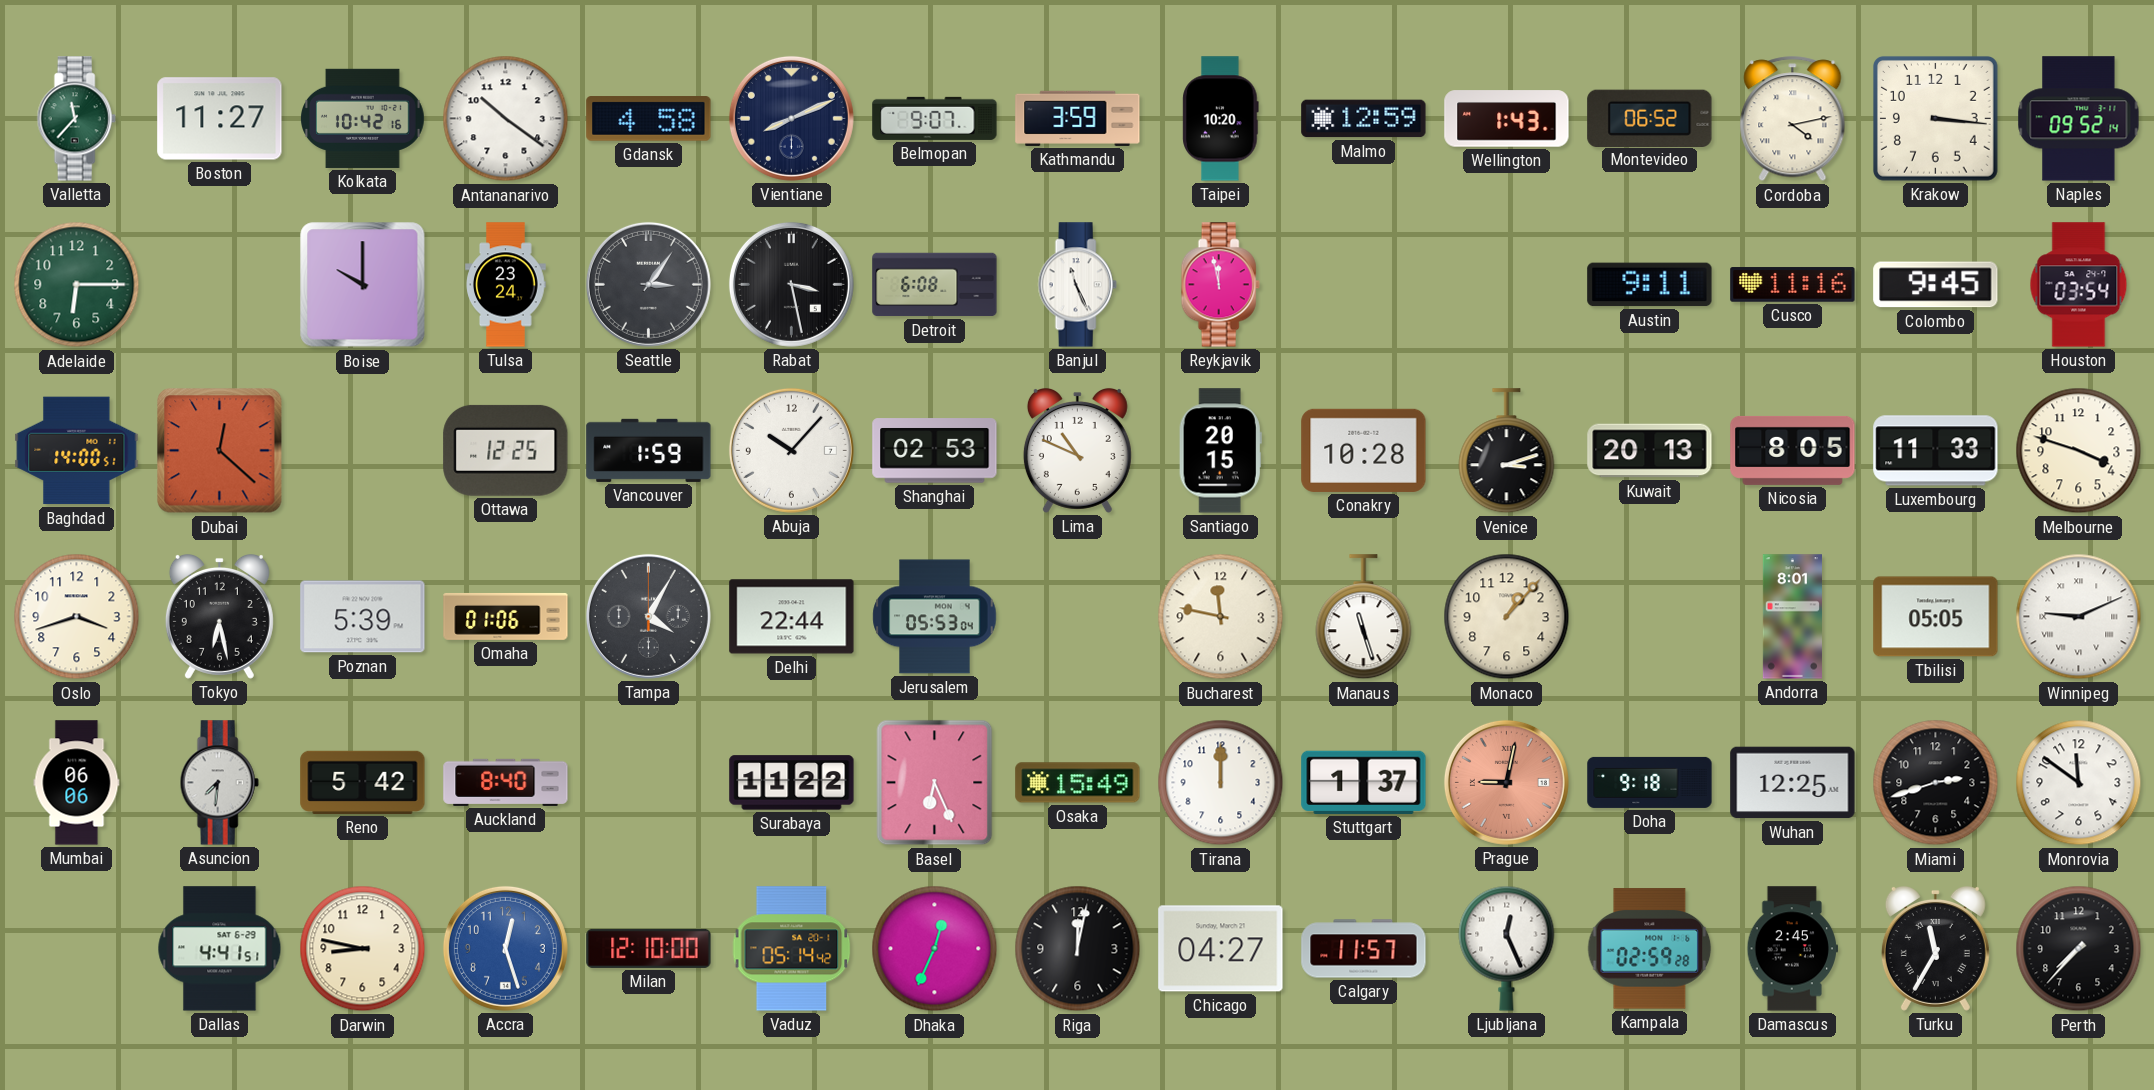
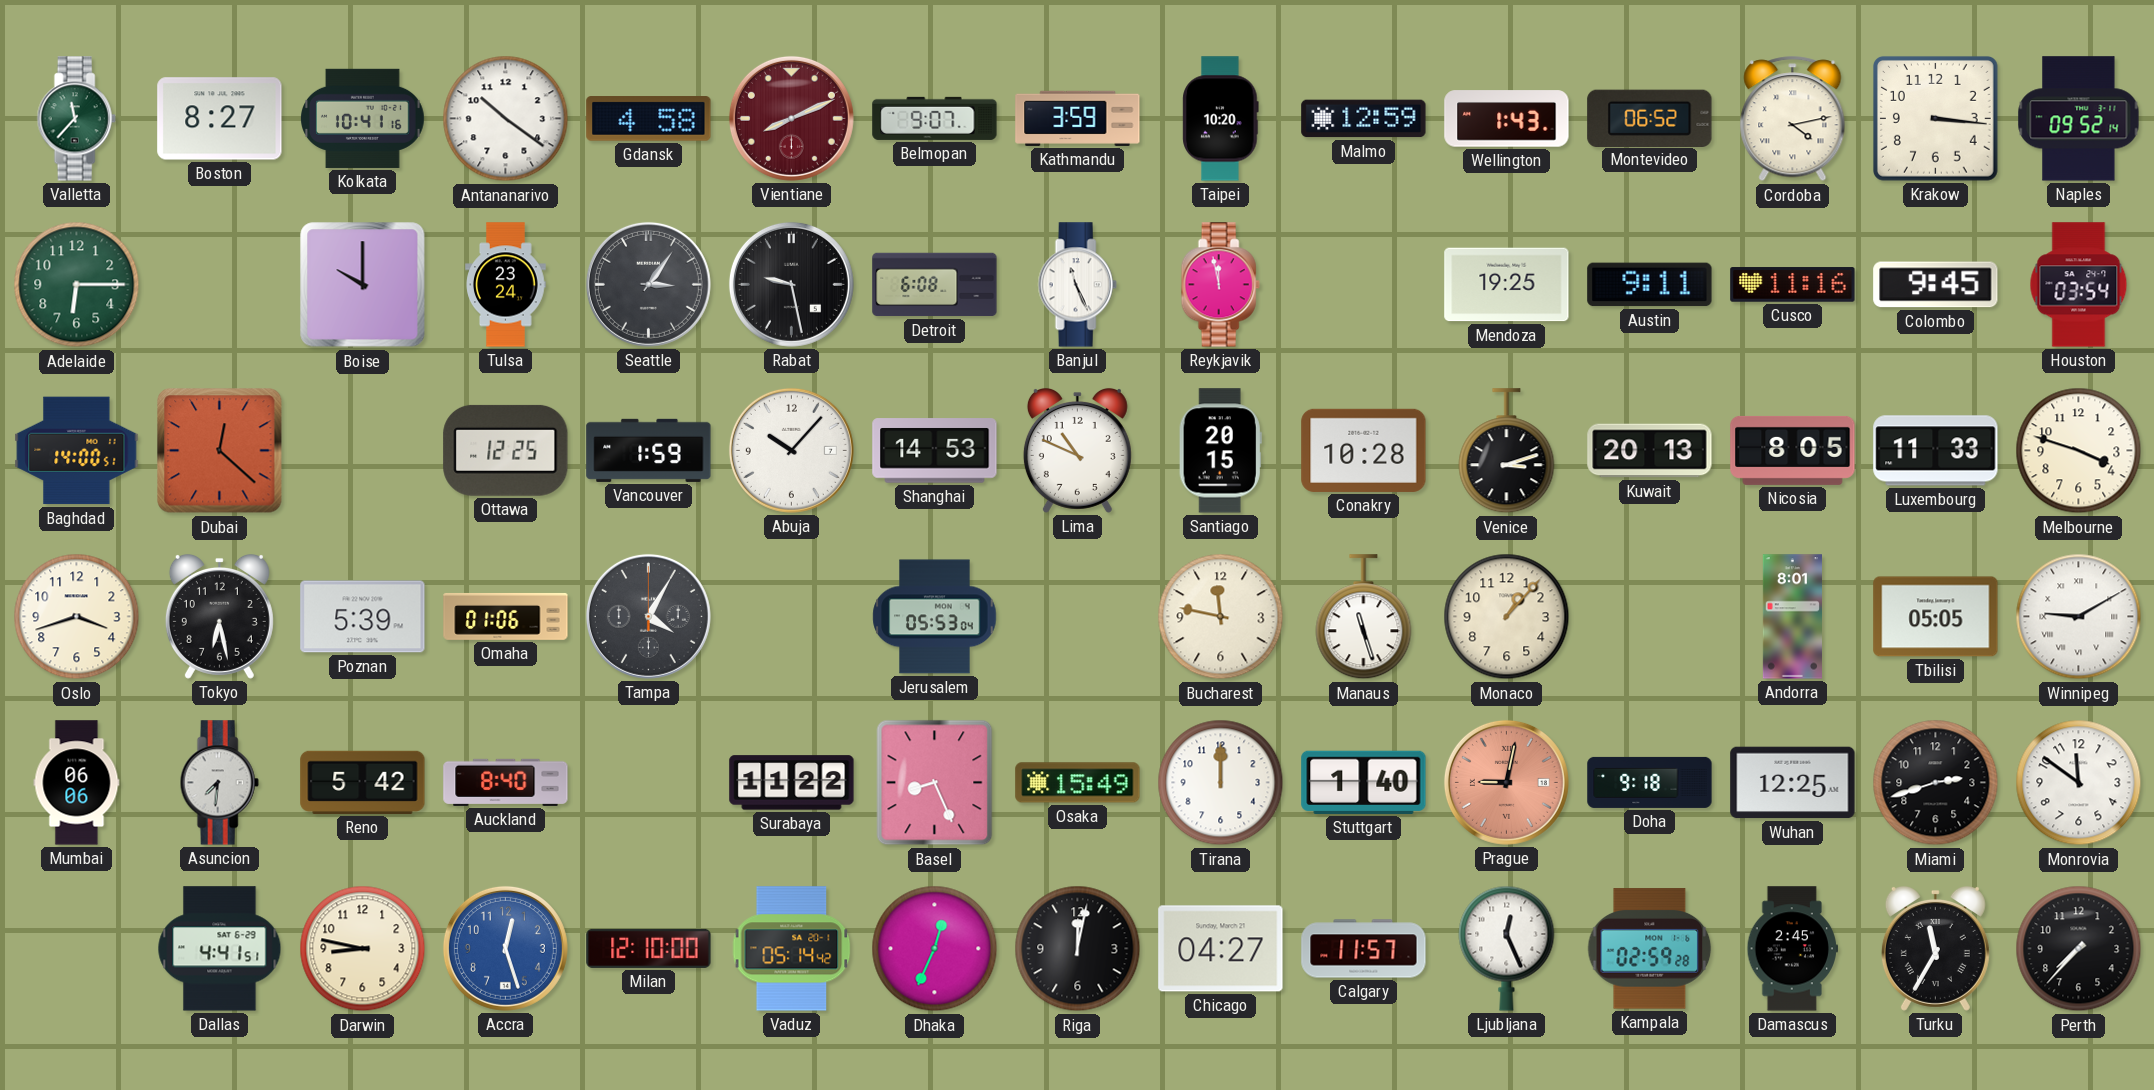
Boston: 11:27 -> 8:27 (220, 119)
Kolkata: 10:42 -> 10:41 (363, 118)
Vientiane dial: navy -> burgundy (791, 118)
Rabat: 3:28 -> 9:28 (791, 284)
Mendoza: none -> 19:25 (1507, 285)
Shanghai: 02:53 -> 14:53 (935, 451)
Delhi: 22:44 -> none (792, 617)
Winnipeg: 9:11 -> 9:10 (2079, 617)
Basel: 6:26 -> 8:26 (935, 783)
Stuttgart: 1:37 -> 1:40 (1364, 782)
